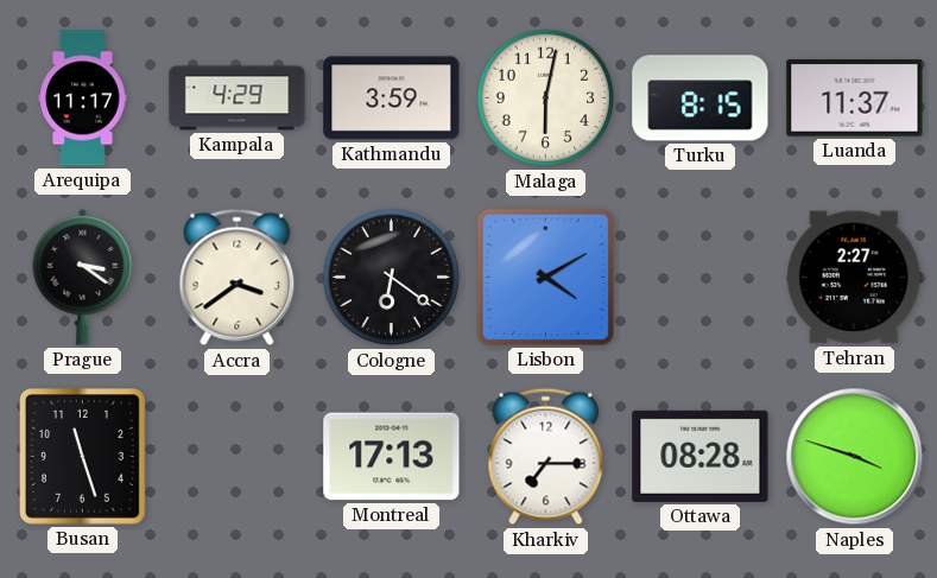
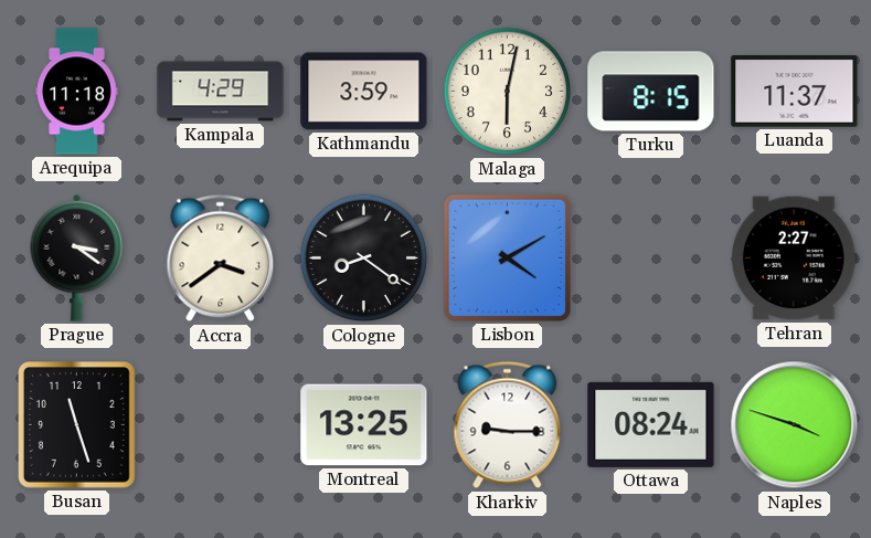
Arequipa: 11:17 -> 11:18 (77, 92)
Cologne: 6:21 -> 8:21 (364, 259)
Montreal: 17:13 -> 13:25 (364, 425)
Kharkiv: 7:15 -> 9:15 (508, 425)
Ottawa: 08:28 -> 08:24 (651, 424)
